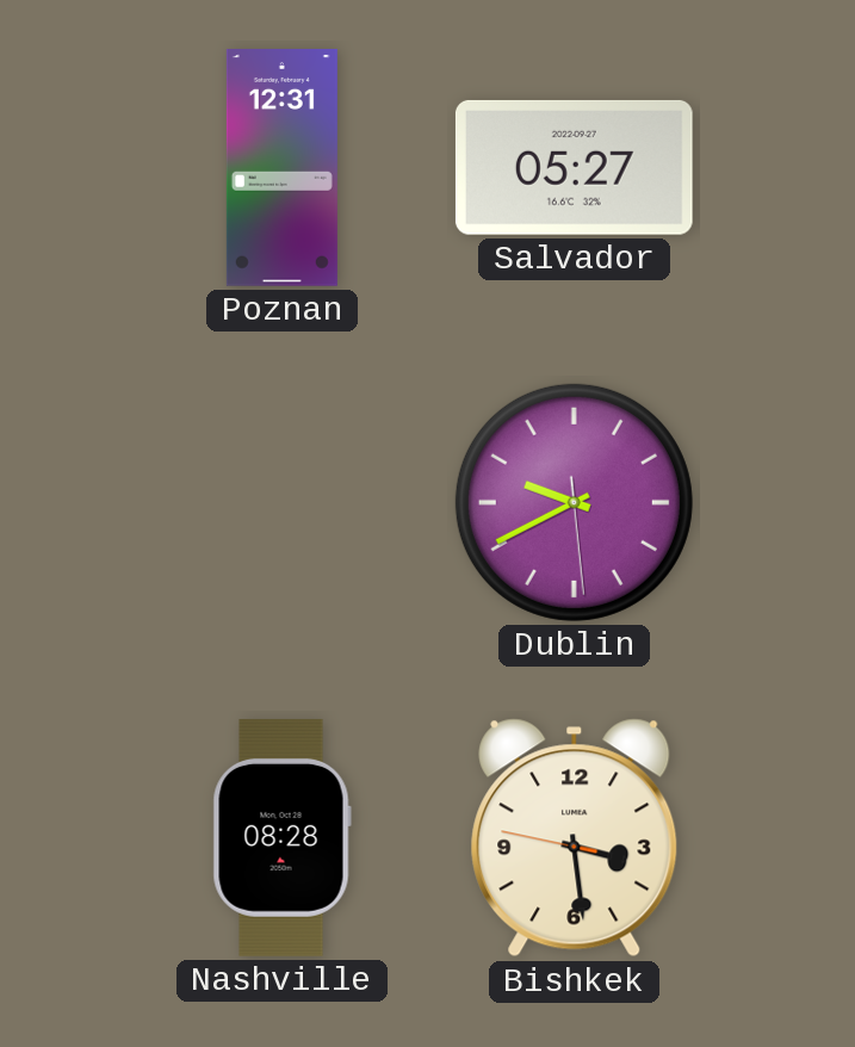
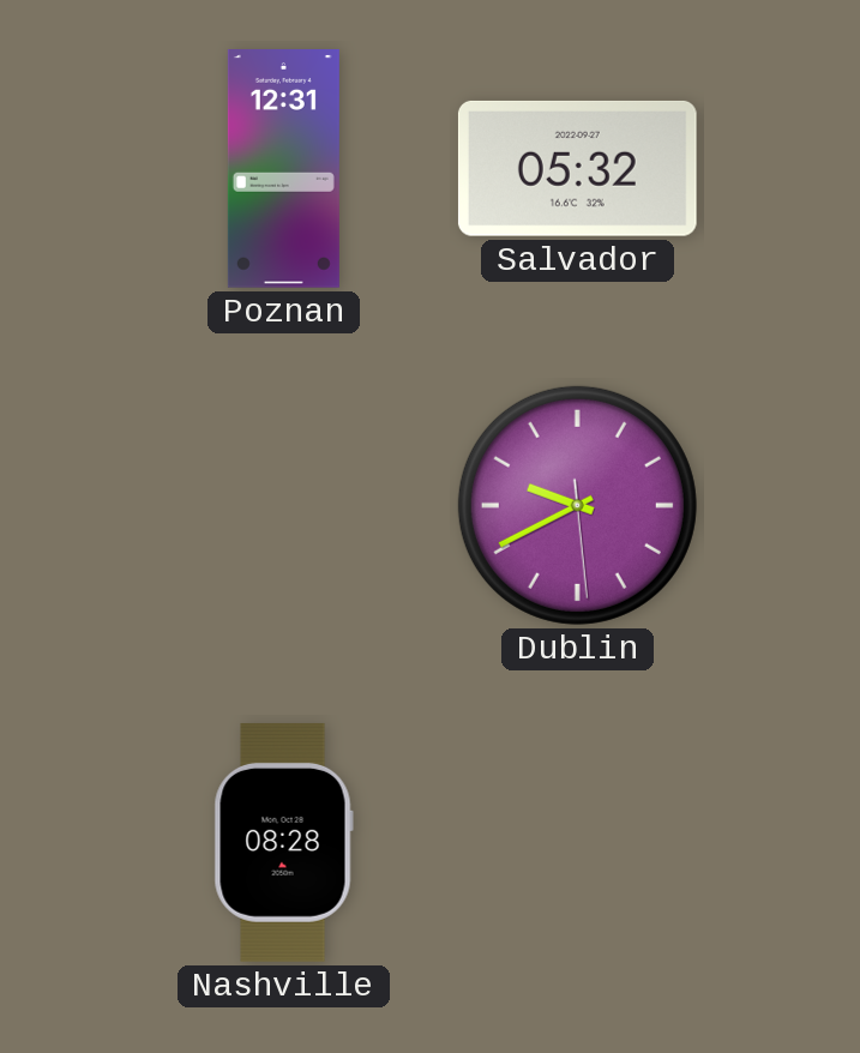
Salvador: 05:27 -> 05:32 (577, 168)
Bishkek: 3:28 -> none (575, 838)
